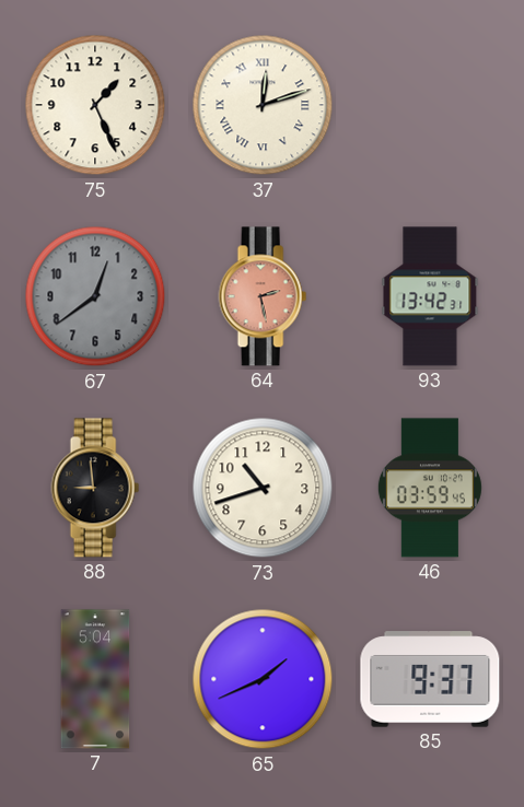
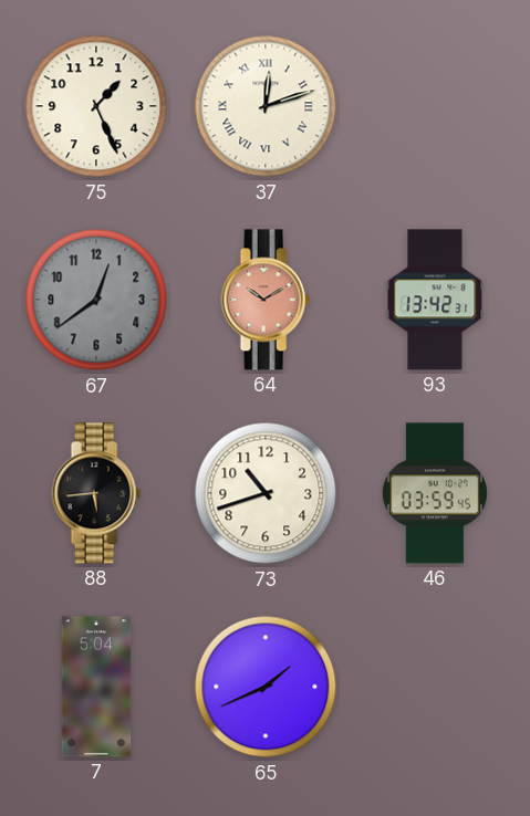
64: 2:28 -> 10:10 (266, 300)
88: 8:59 -> 5:44 (96, 493)
85: 9:37 -> none (430, 679)
